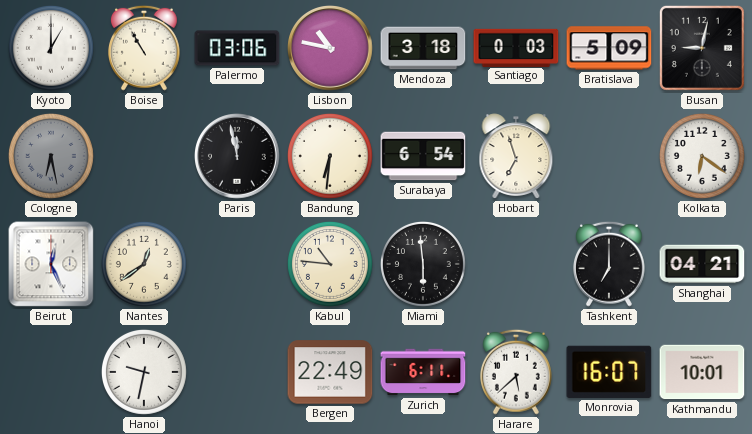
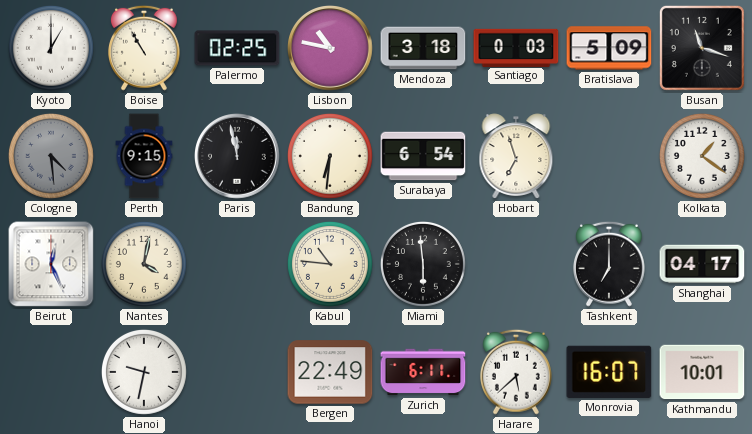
Palermo: 03:06 -> 02:25 (237, 48)
Busan: 9:02 -> 11:18 (702, 48)
Cologne: 6:28 -> 4:29 (51, 156)
Perth: none -> 9:15 (144, 156)
Kolkata: 6:21 -> 1:21 (702, 156)
Nantes: 12:39 -> 4:02 (144, 264)
Shanghai: 04:21 -> 04:17 (702, 264)
